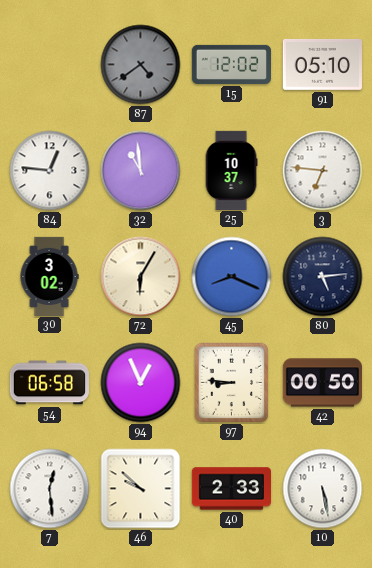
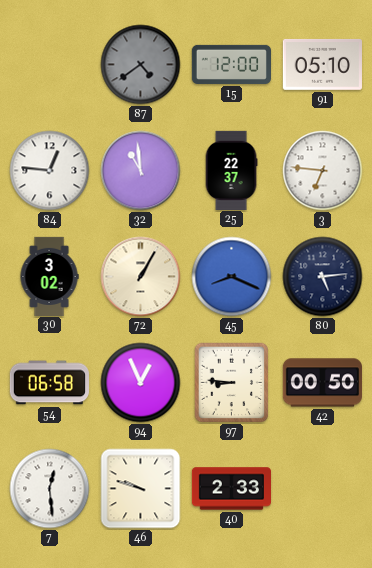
15: 12:02 -> 12:00 (231, 64)
25: 10:37 -> 22:37 (231, 170)
72: 6:05 -> 1:05 (141, 277)
46: 9:52 -> 9:48 (141, 489)
10: 5:28 -> none (323, 489)
